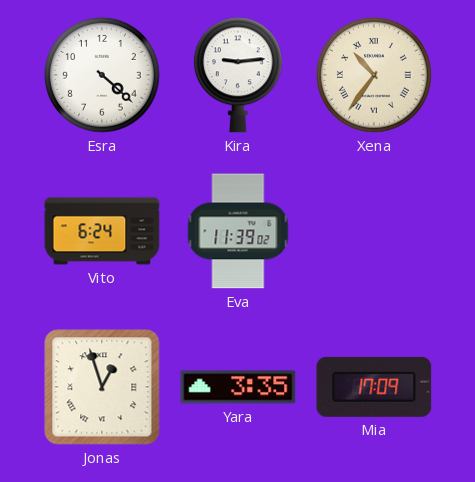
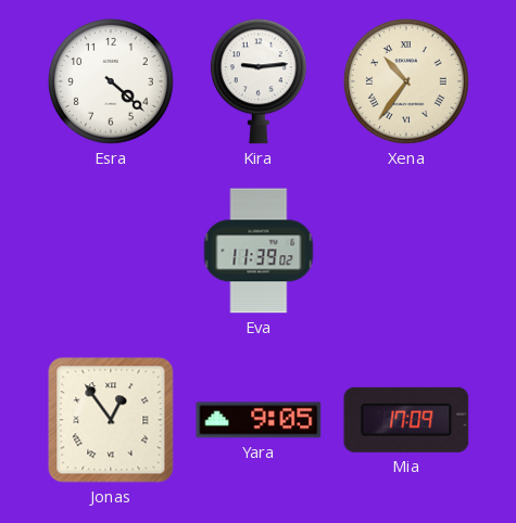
Vito: 6:24 -> none (102, 231)
Jonas: 12:57 -> 12:54 (111, 420)
Yara: 3:35 -> 9:05 (259, 420)
